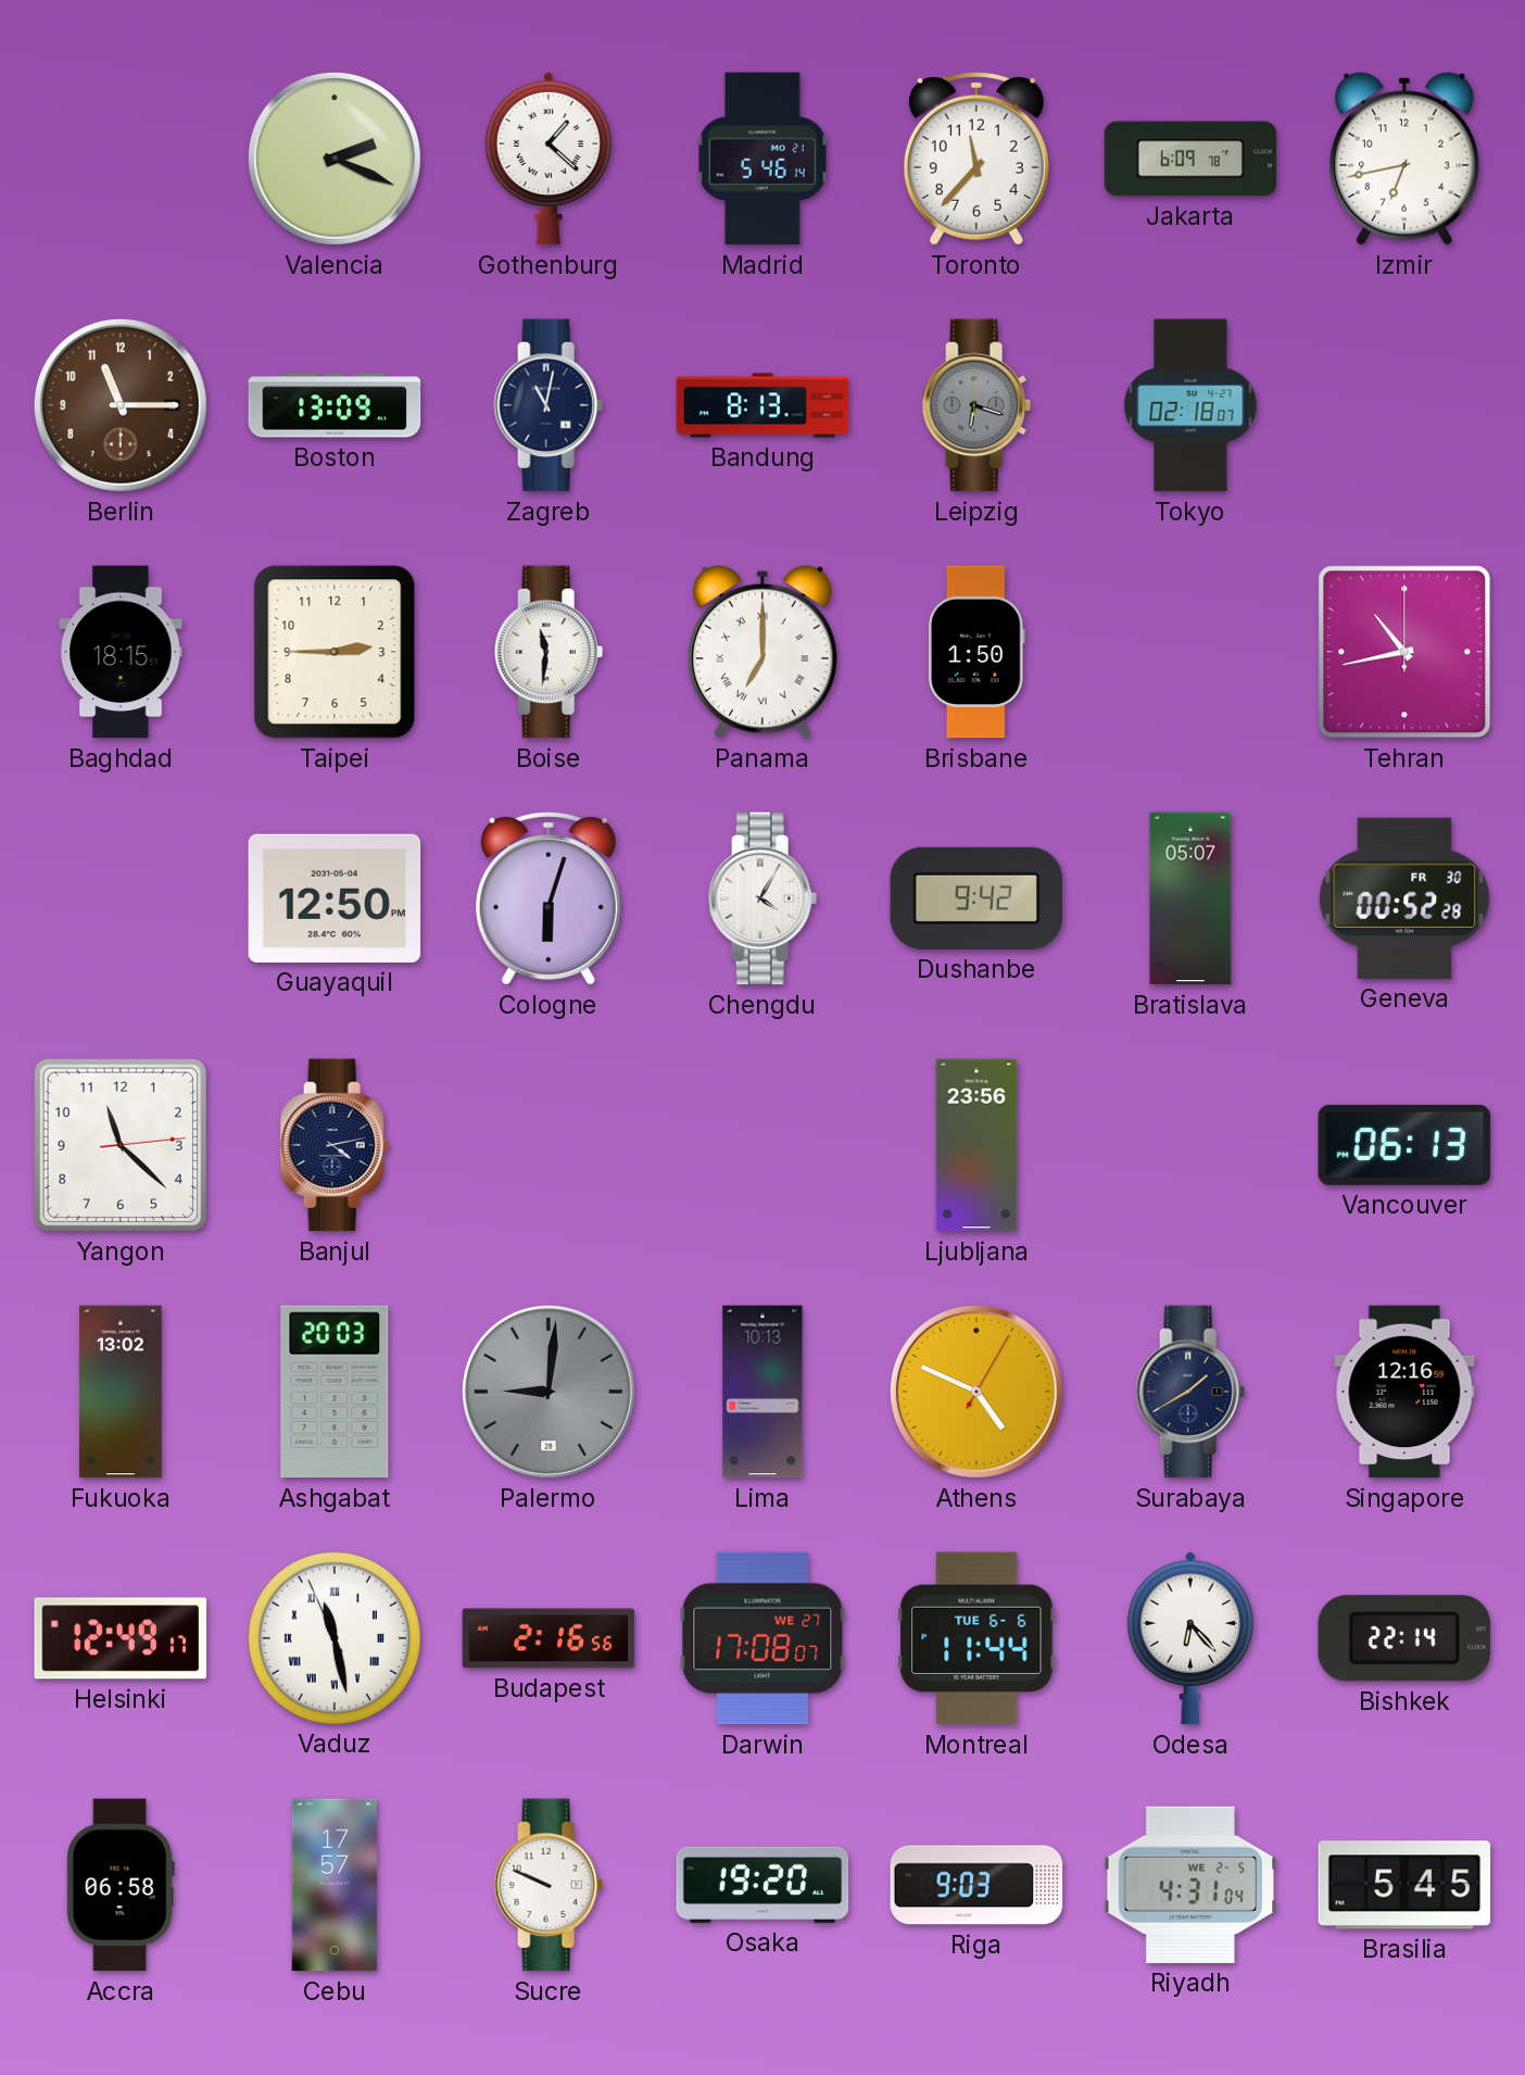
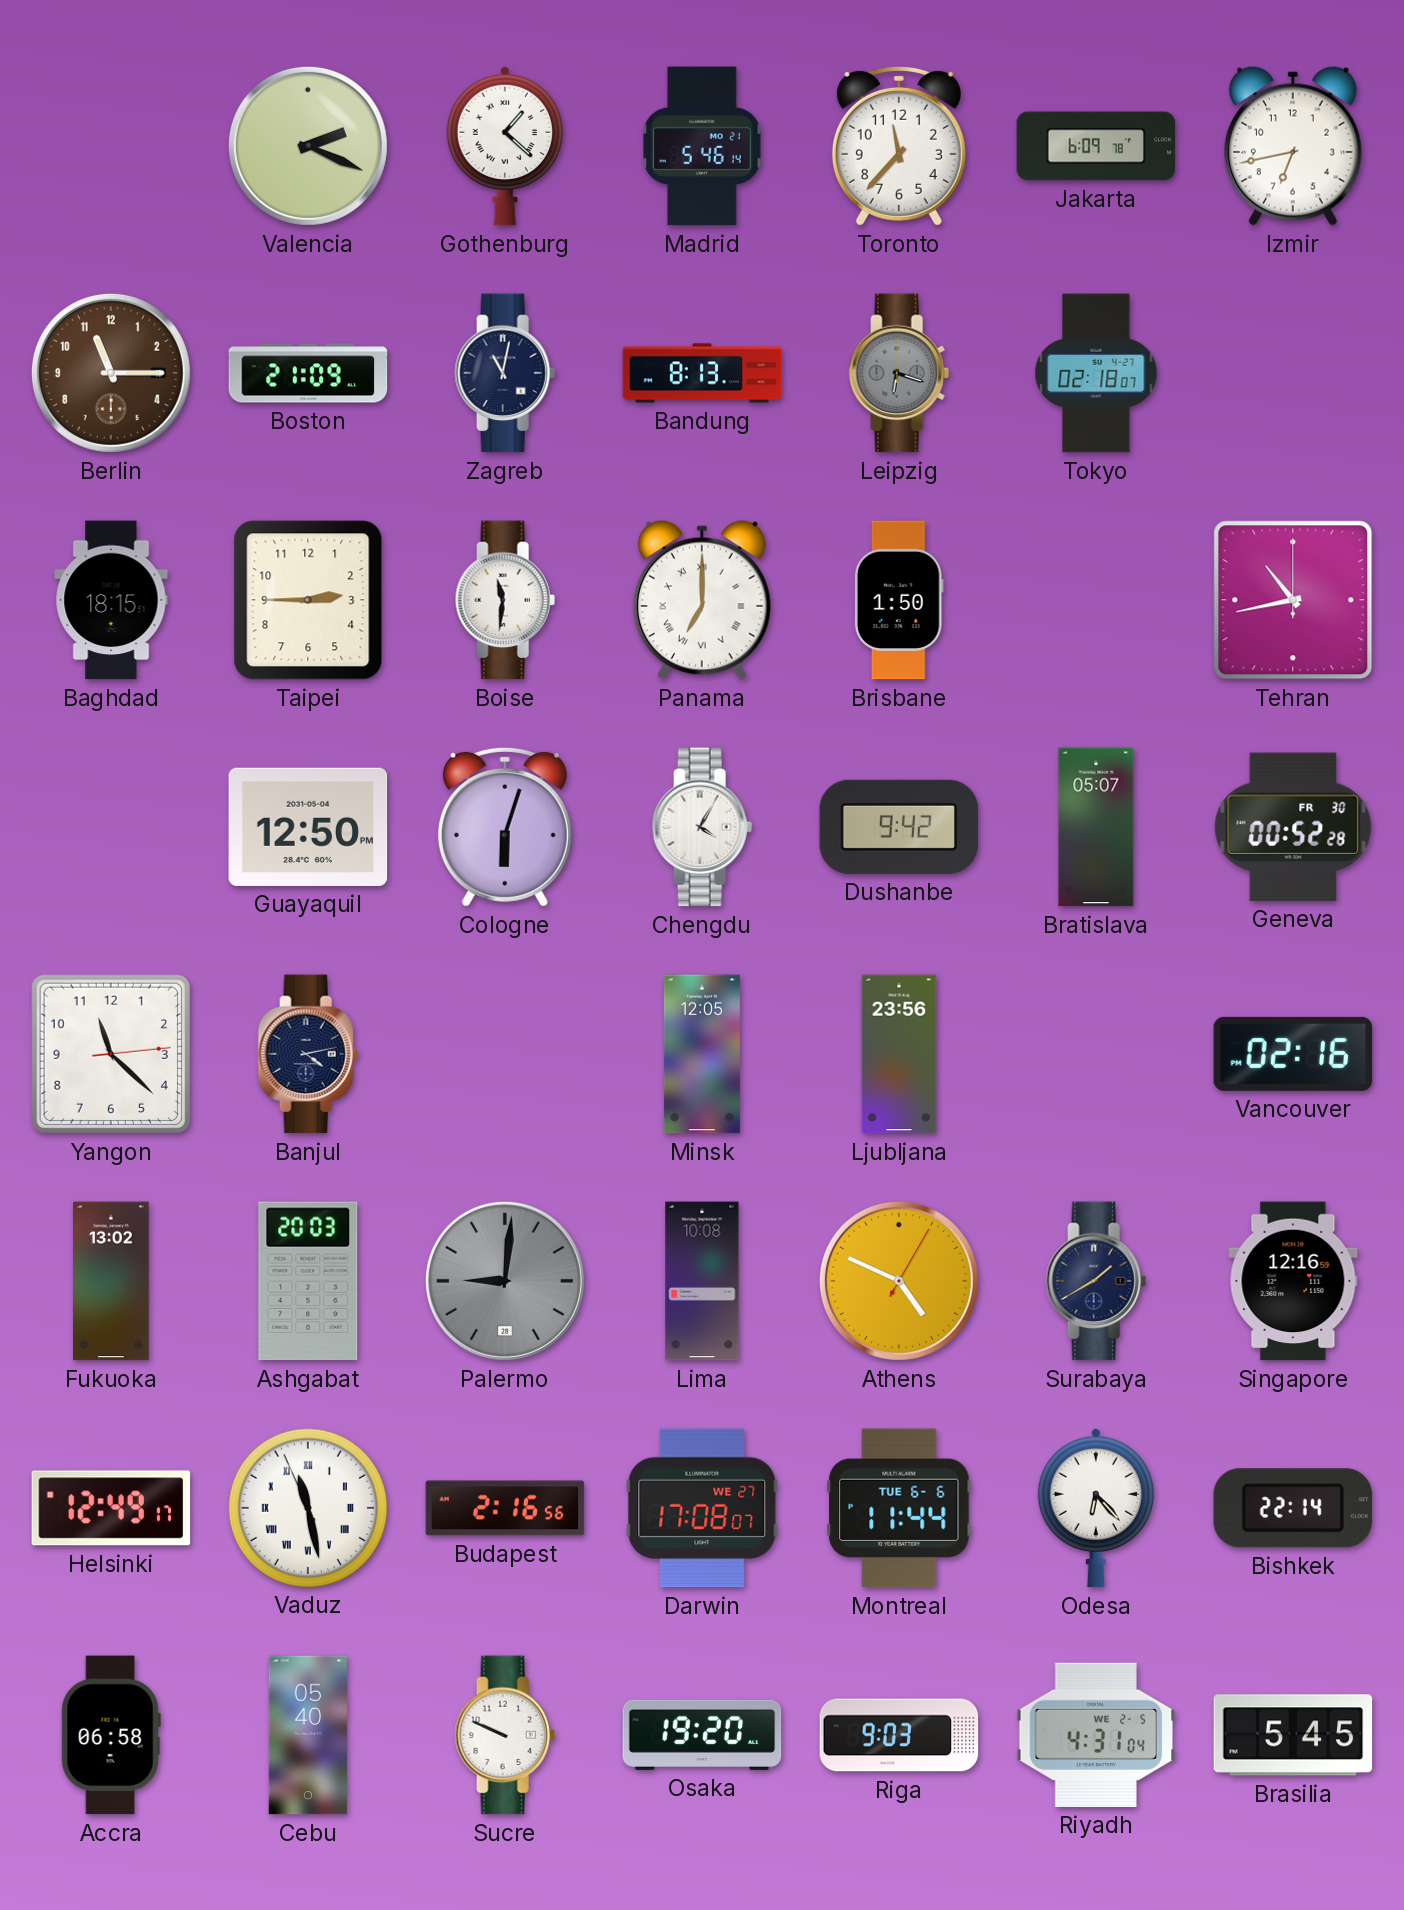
Boston: 13:09 -> 21:09 (308, 373)
Minsk: none -> 12:05 (702, 1054)
Vancouver: 06:13 -> 02:16 (1293, 1054)
Lima: 10:13 -> 10:08 (702, 1281)
Cebu: 17:57 -> 05:40 (308, 1735)
